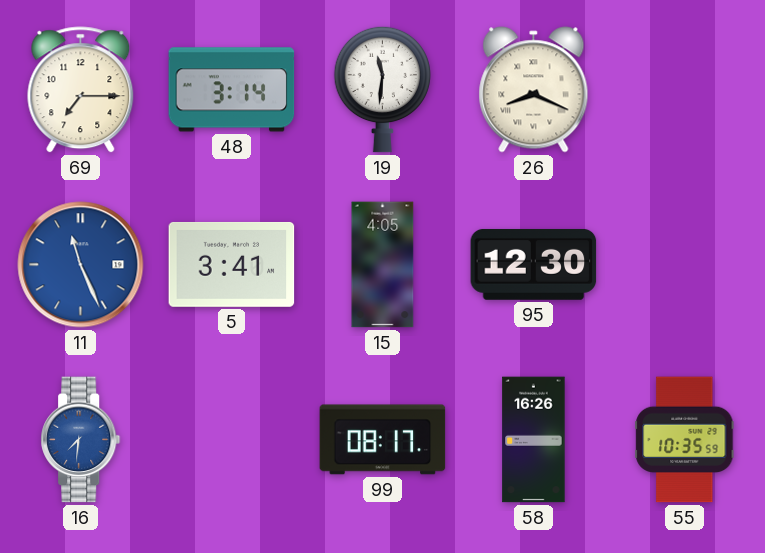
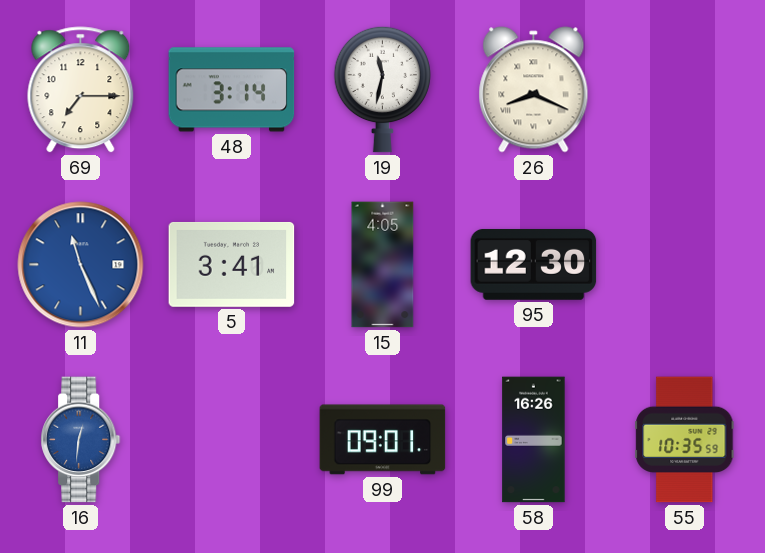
19: 11:31 -> 11:32 (382, 89)
16: 7:31 -> 12:31 (81, 440)
99: 08:17 -> 09:01 (383, 440)
